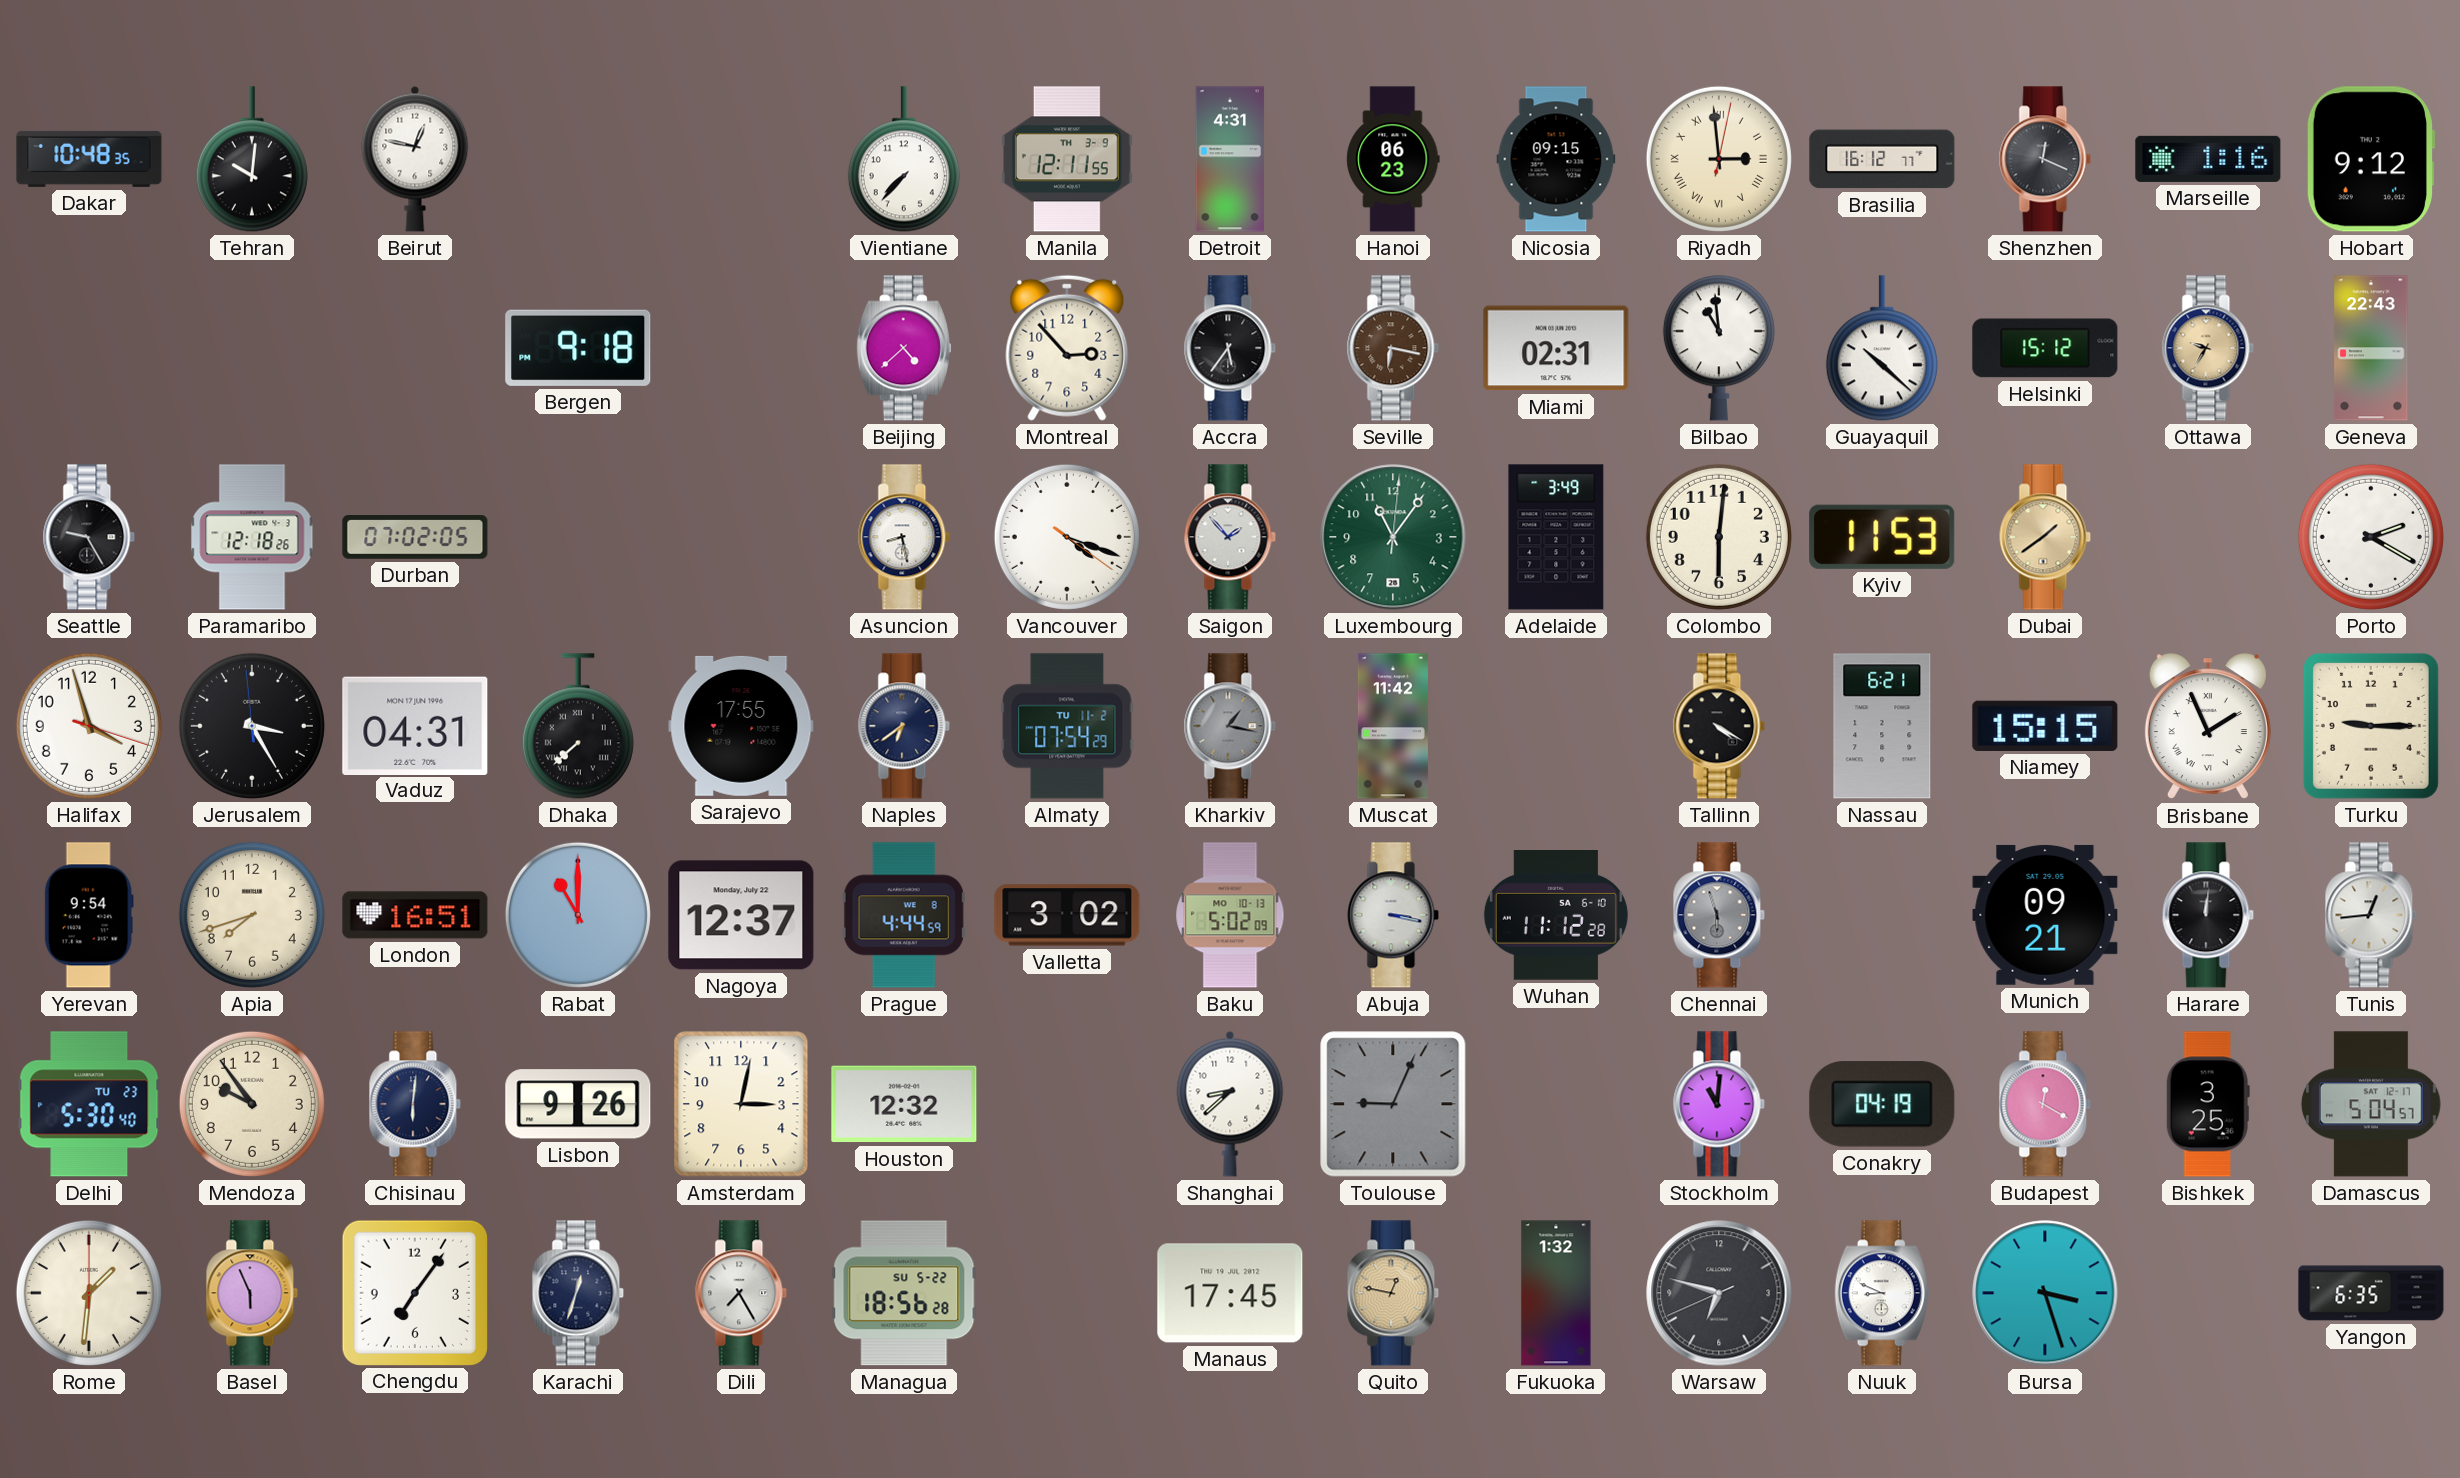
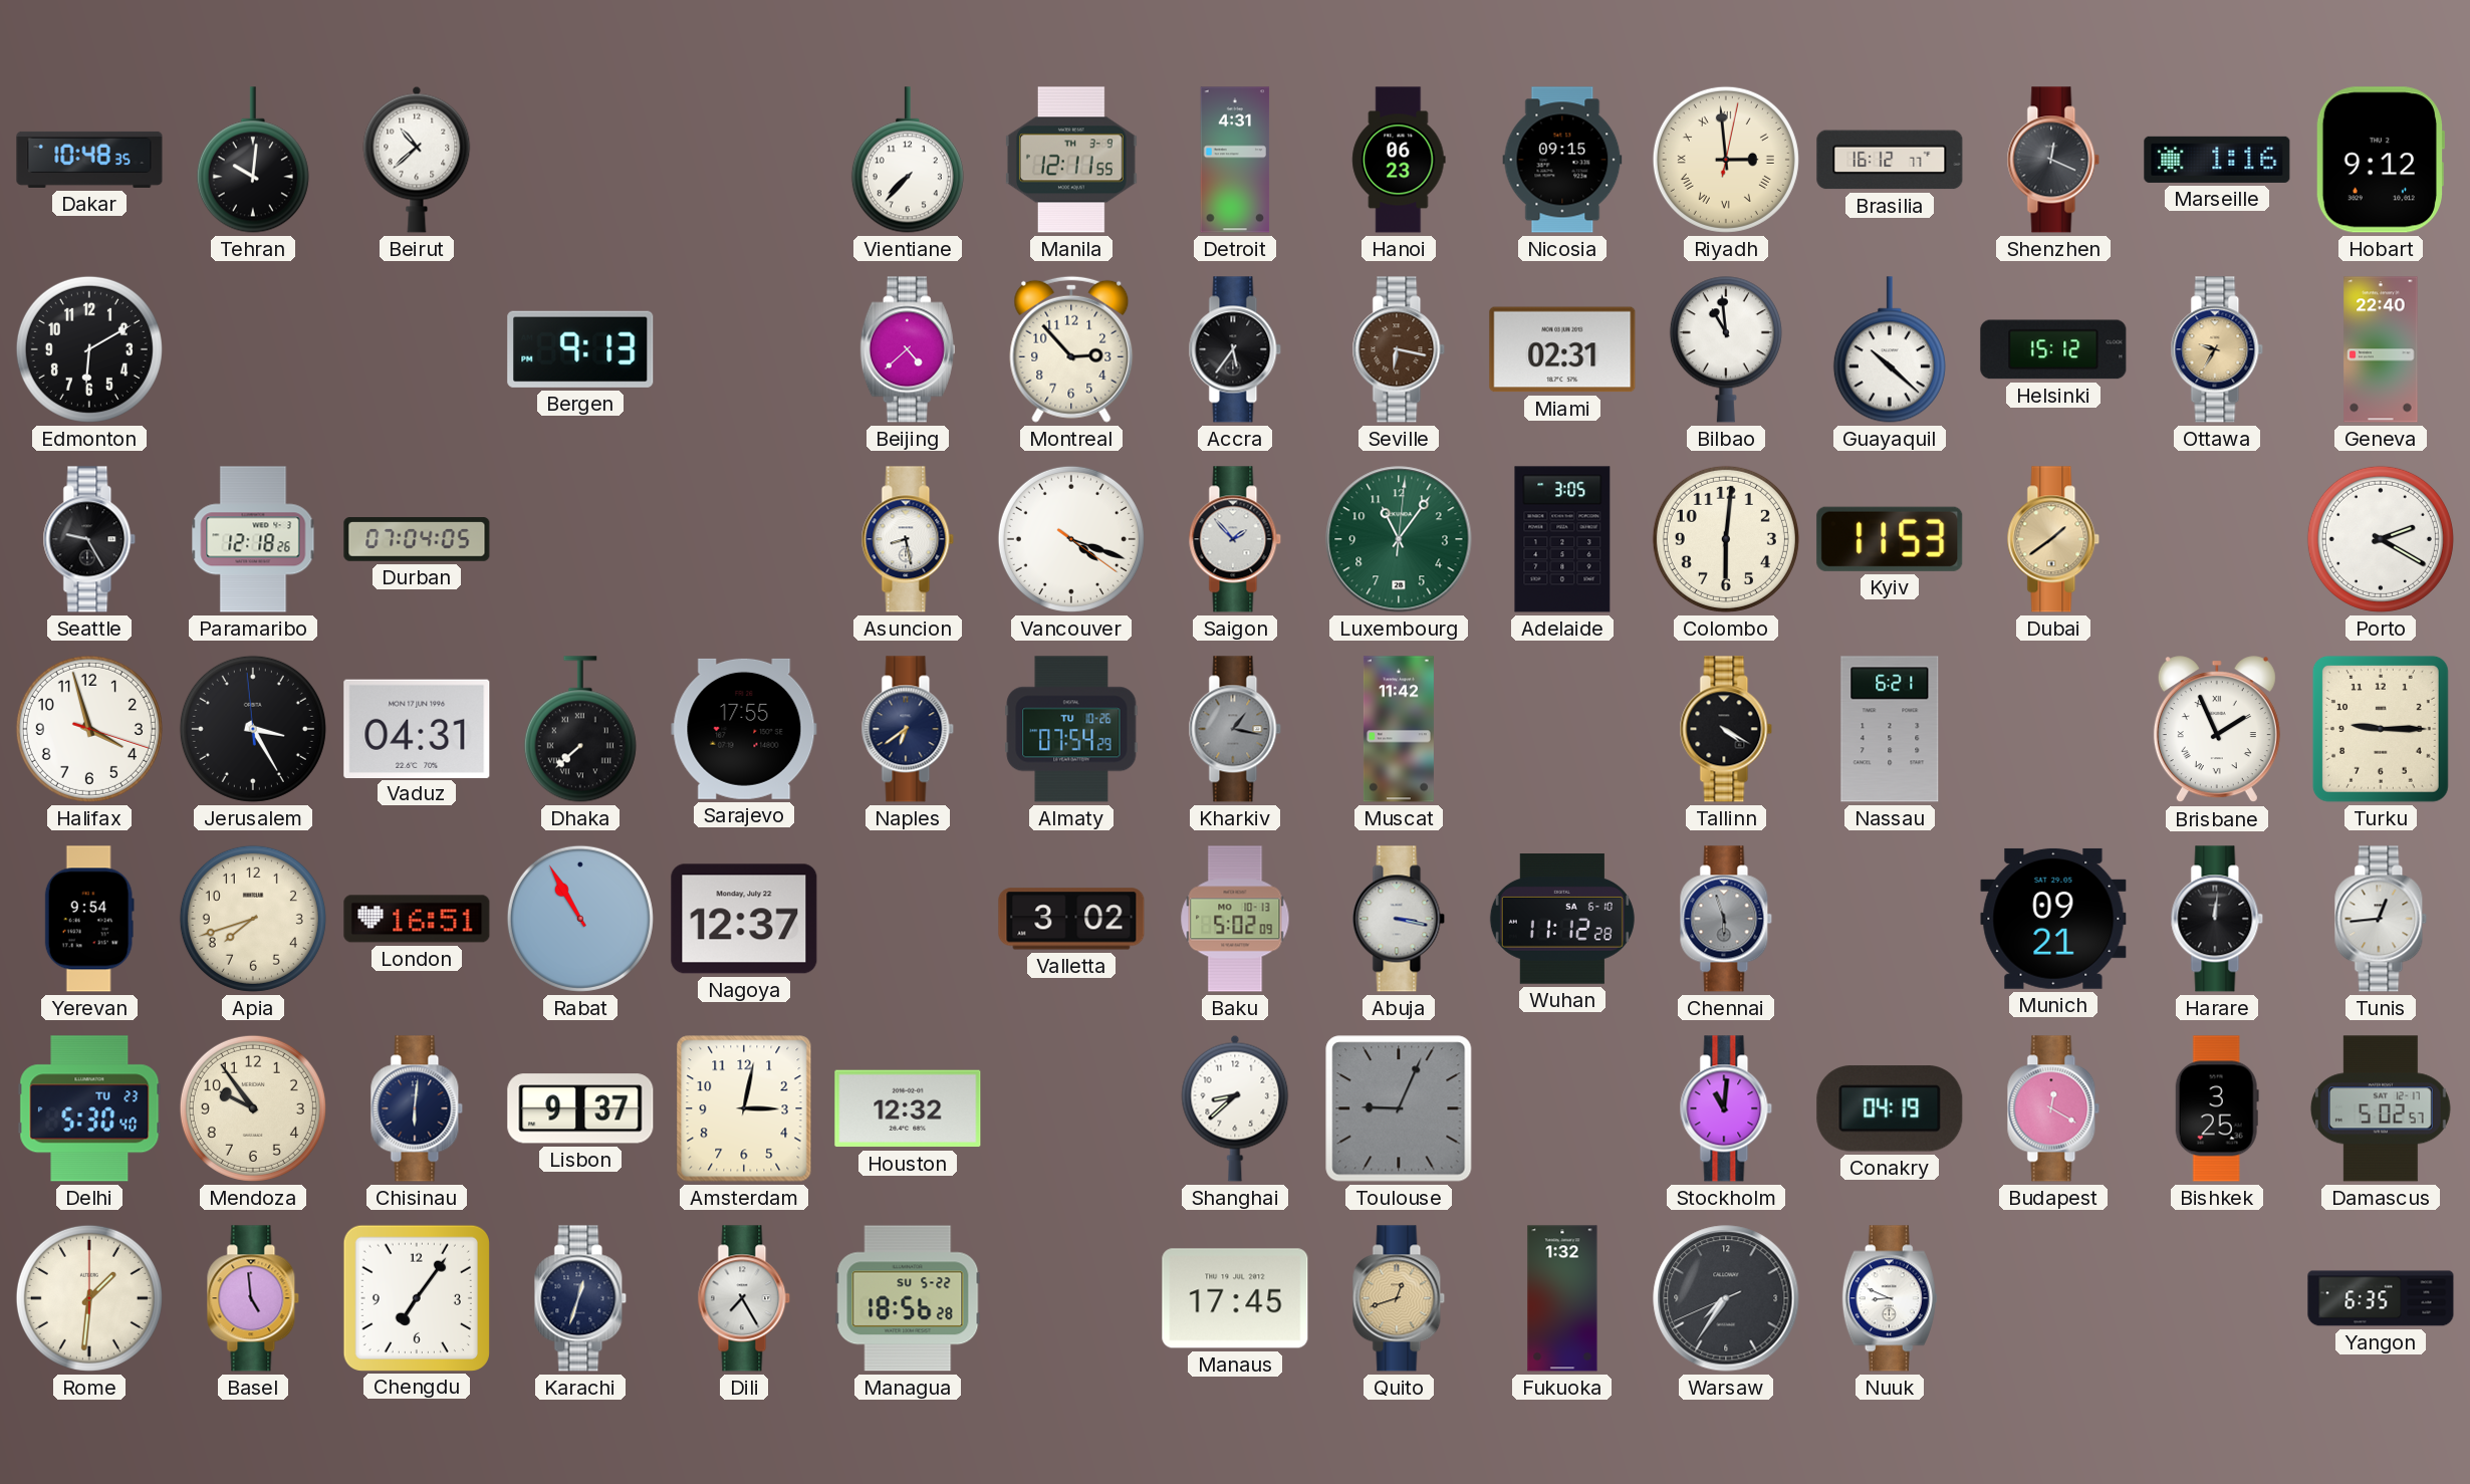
Beirut: 12:47 -> 10:38 (417, 160)
Edmonton: none -> 6:10 (89, 349)
Bergen: 9:18 -> 9:13 (580, 349)
Geneva: 22:43 -> 22:40 (2381, 349)
Durban: 07:02 -> 07:04 (417, 539)
Adelaide: 3:49 -> 3:05 (1562, 539)
Almaty date: TU 11-2 -> TU 10-26 (1071, 729)
Niamey: 15:15 -> none (2045, 726)
Rabat: 11:00 -> 10:55 (580, 919)
Prague: 4:44 -> none (904, 915)
Lisbon: 9:26 -> 9:37 (580, 1108)
Damascus: 5:04 -> 5:02 (2381, 1108)
Basel: 5:56 -> 4:59 (253, 1298)
Quito: 12:47 -> 12:42 (1399, 1298)
Warsaw: 6:47 -> 7:35 (1726, 1298)
Bursa: 3:27 -> none (2045, 1293)
